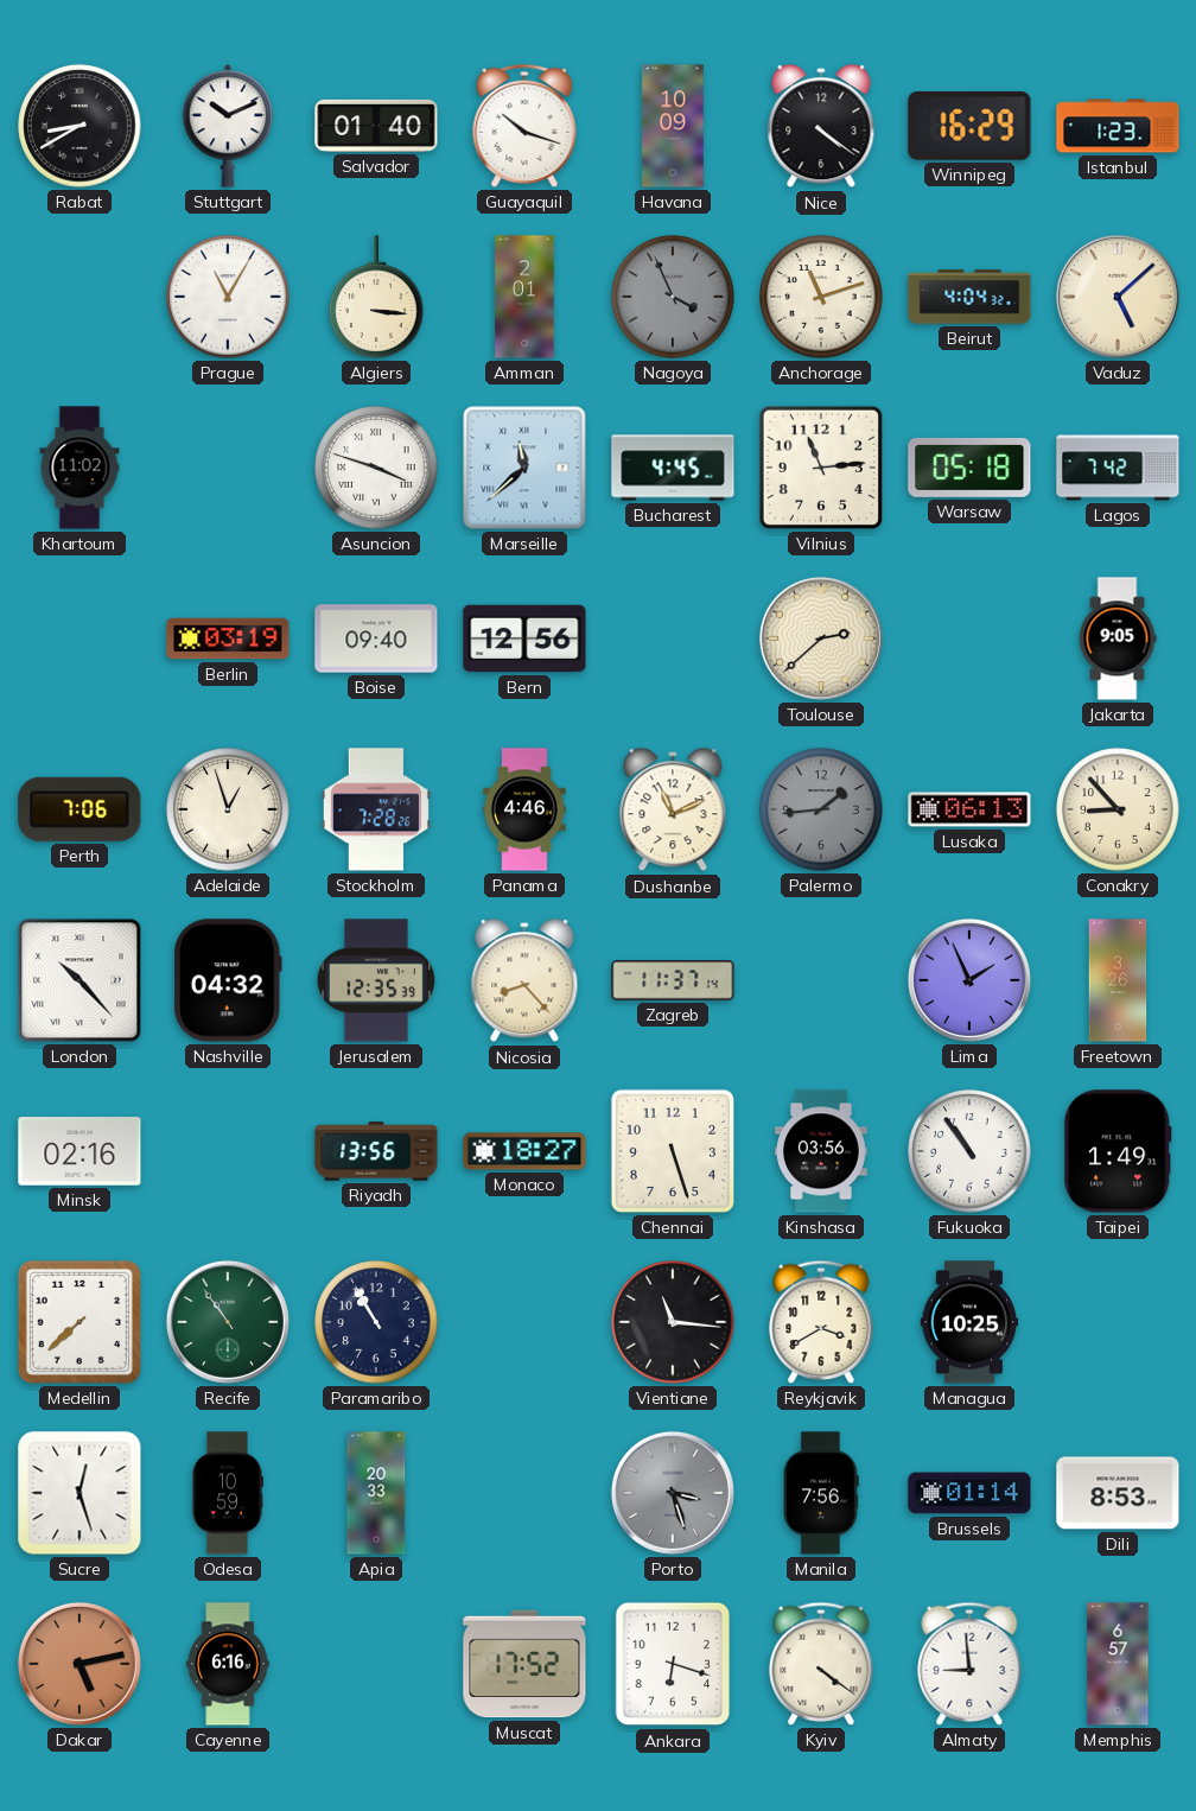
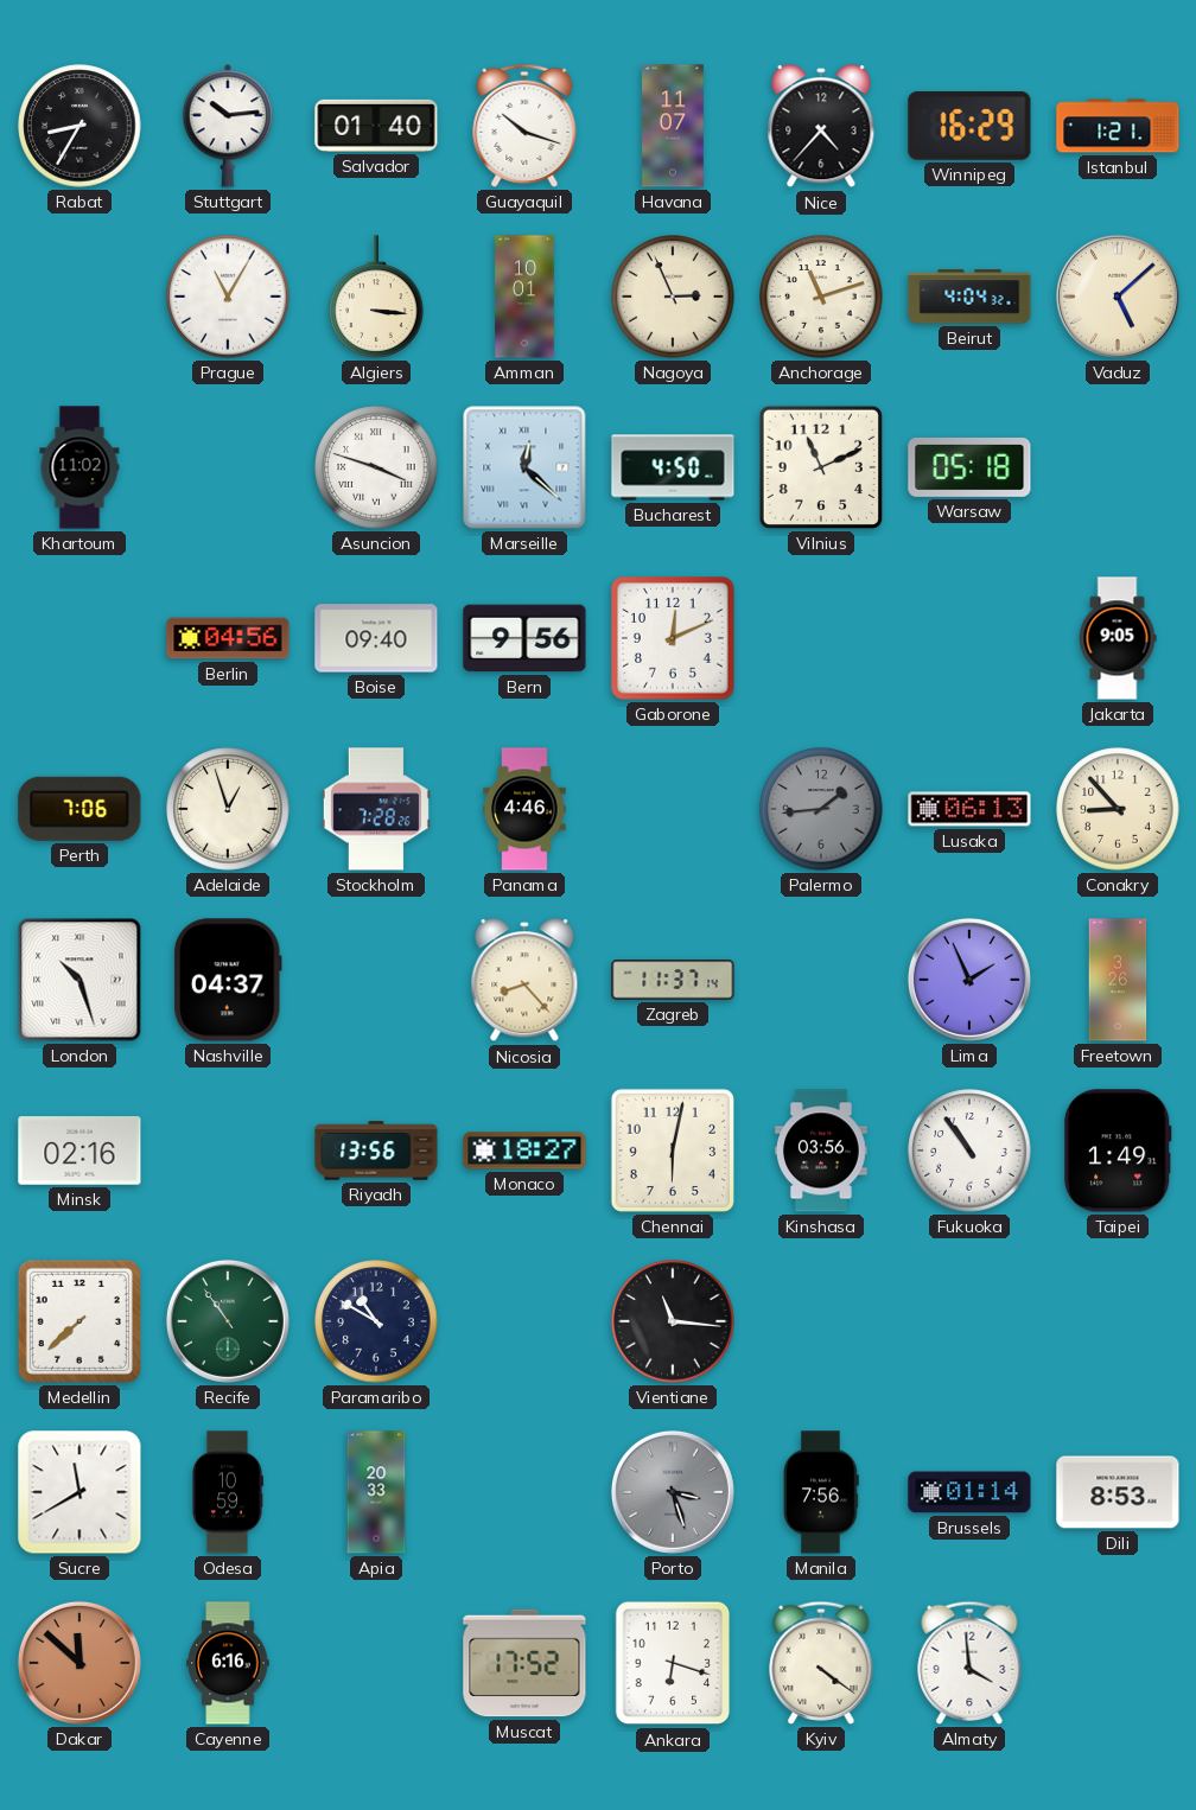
Rabat: 8:40 -> 8:35 (79, 126)
Stuttgart: 10:11 -> 10:14 (228, 126)
Havana: 10:09 -> 11:07 (673, 126)
Nice: 4:21 -> 4:37 (821, 127)
Istanbul: 1:23 -> 1:21 (1118, 126)
Amman: 2:01 -> 10:01 (524, 297)
Nagoya: 3:56 -> 2:56 (673, 297)
Nagoya dial: grey -> cream (673, 297)
Marseille: 11:38 -> 12:22 (524, 467)
Bucharest: 4:45 -> 4:50 (673, 467)
Vilnius: 11:14 -> 11:11 (821, 467)
Lagos: 7:42 -> none (1118, 468)
Berlin: 03:19 -> 04:56 (228, 638)
Bern: 12:56 -> 9:56 (524, 638)
Gaborone: none -> 12:11 (673, 638)
Toulouse: 2:38 -> none (821, 638)
Dushanbe: 11:11 -> none (673, 811)
London: 10:23 -> 10:27 (79, 980)
Nashville: 04:32 -> 04:37 (228, 980)
Jerusalem: 12:35 -> none (376, 980)
Chennai: 5:27 -> 6:02 (673, 1151)
Paramaribo: 10:55 -> 10:50 (376, 1321)
Reykjavik: 3:40 -> none (821, 1322)
Managua: 10:25 -> none (969, 1322)
Sucre: 12:27 -> 11:40 (79, 1492)
Dakar: 5:13 -> 11:52 (79, 1663)
Almaty: 8:59 -> 3:59 (969, 1663)
Memphis: 6:57 -> none (1118, 1664)
